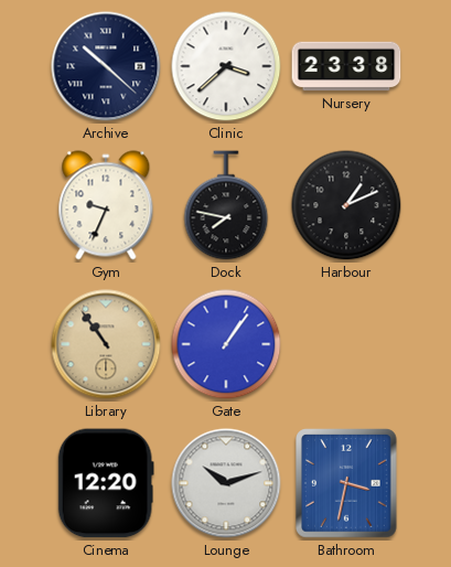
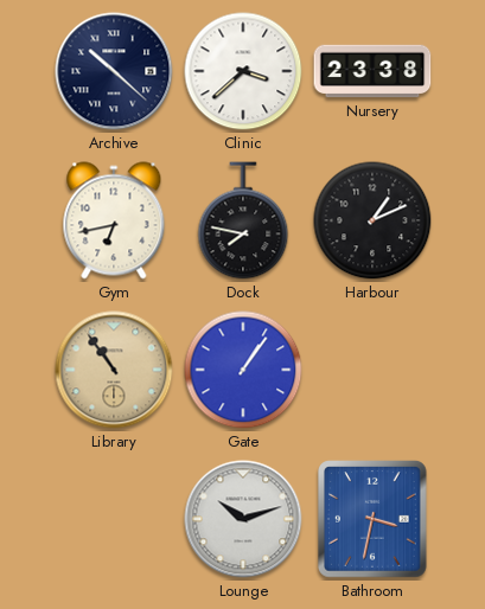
Gym: 9:34 -> 6:43 (114, 220)
Cinema: 12:20 -> none (106, 483)
